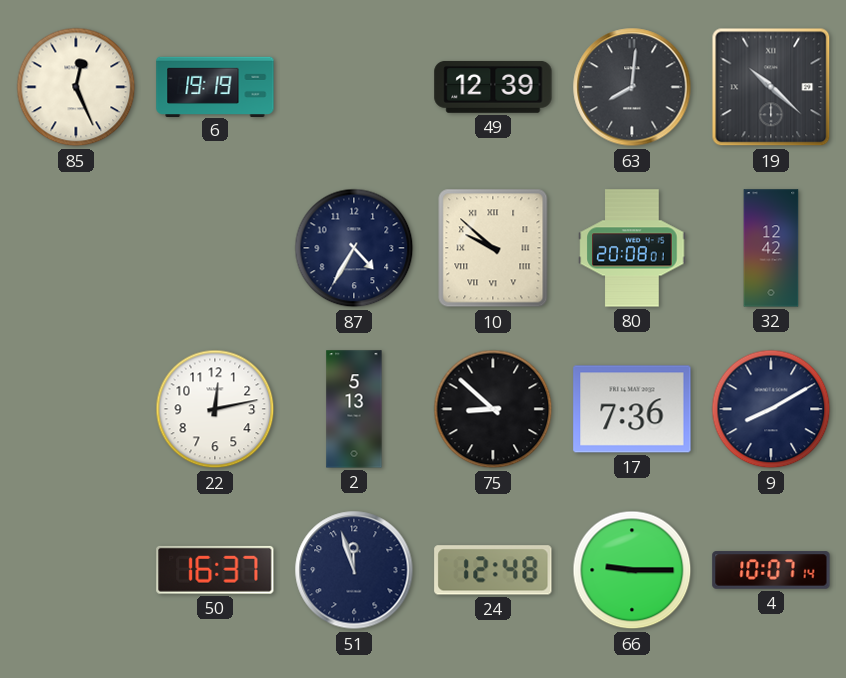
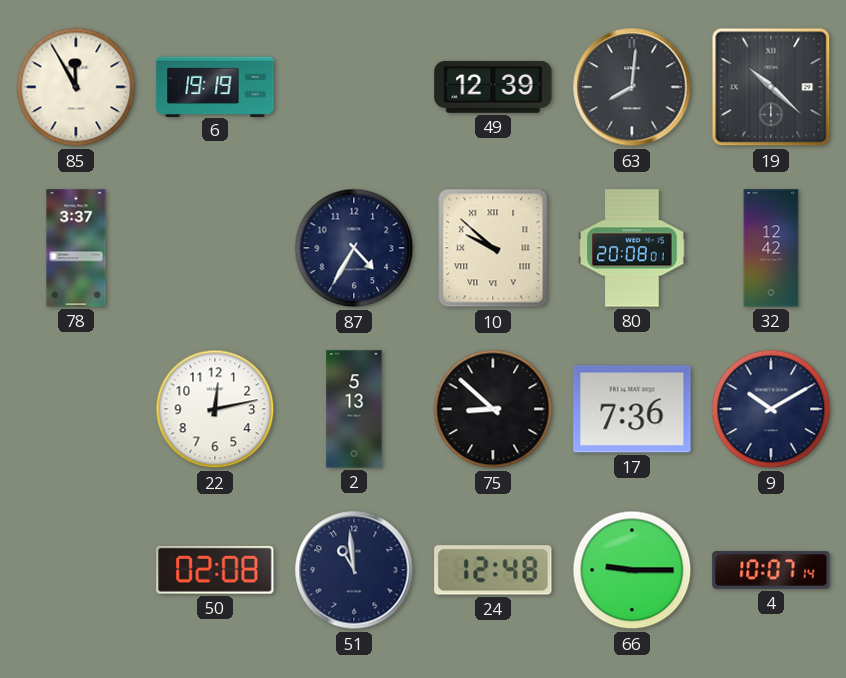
85: 12:26 -> 11:55 (76, 87)
78: none -> 3:37 (76, 248)
9: 8:10 -> 10:10 (771, 409)
50: 16:37 -> 02:08 (215, 570)
51: 11:57 -> 10:59 (354, 570)
